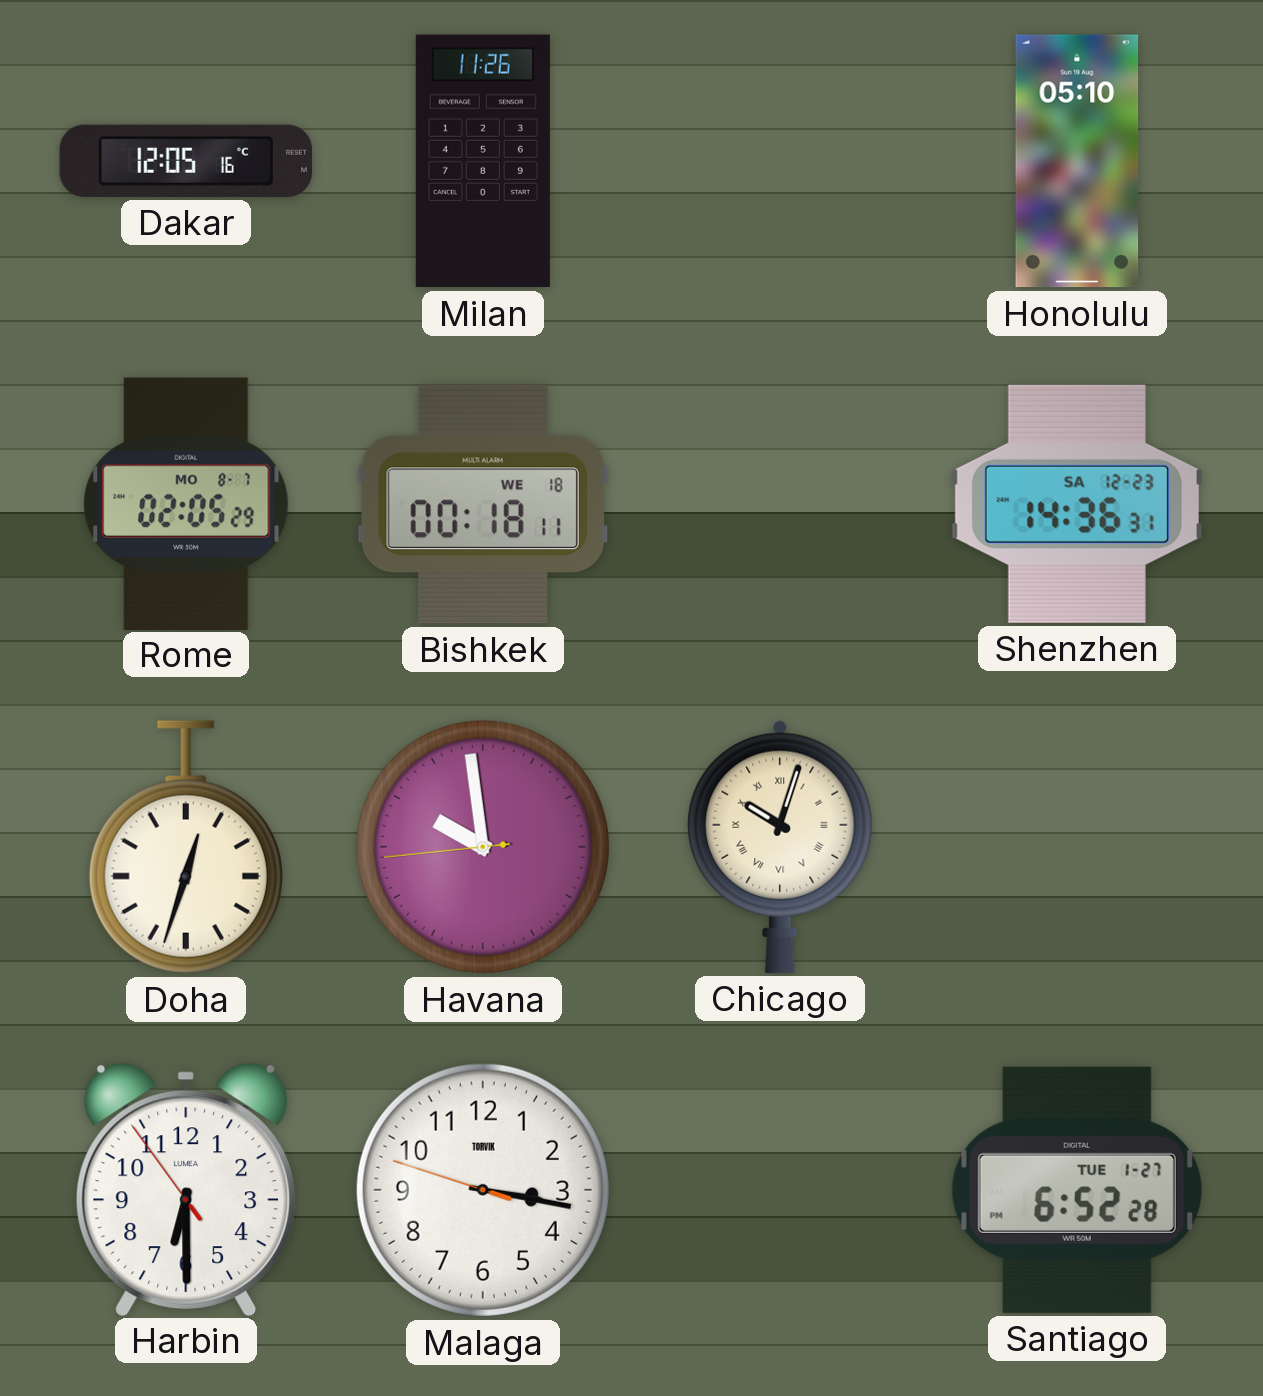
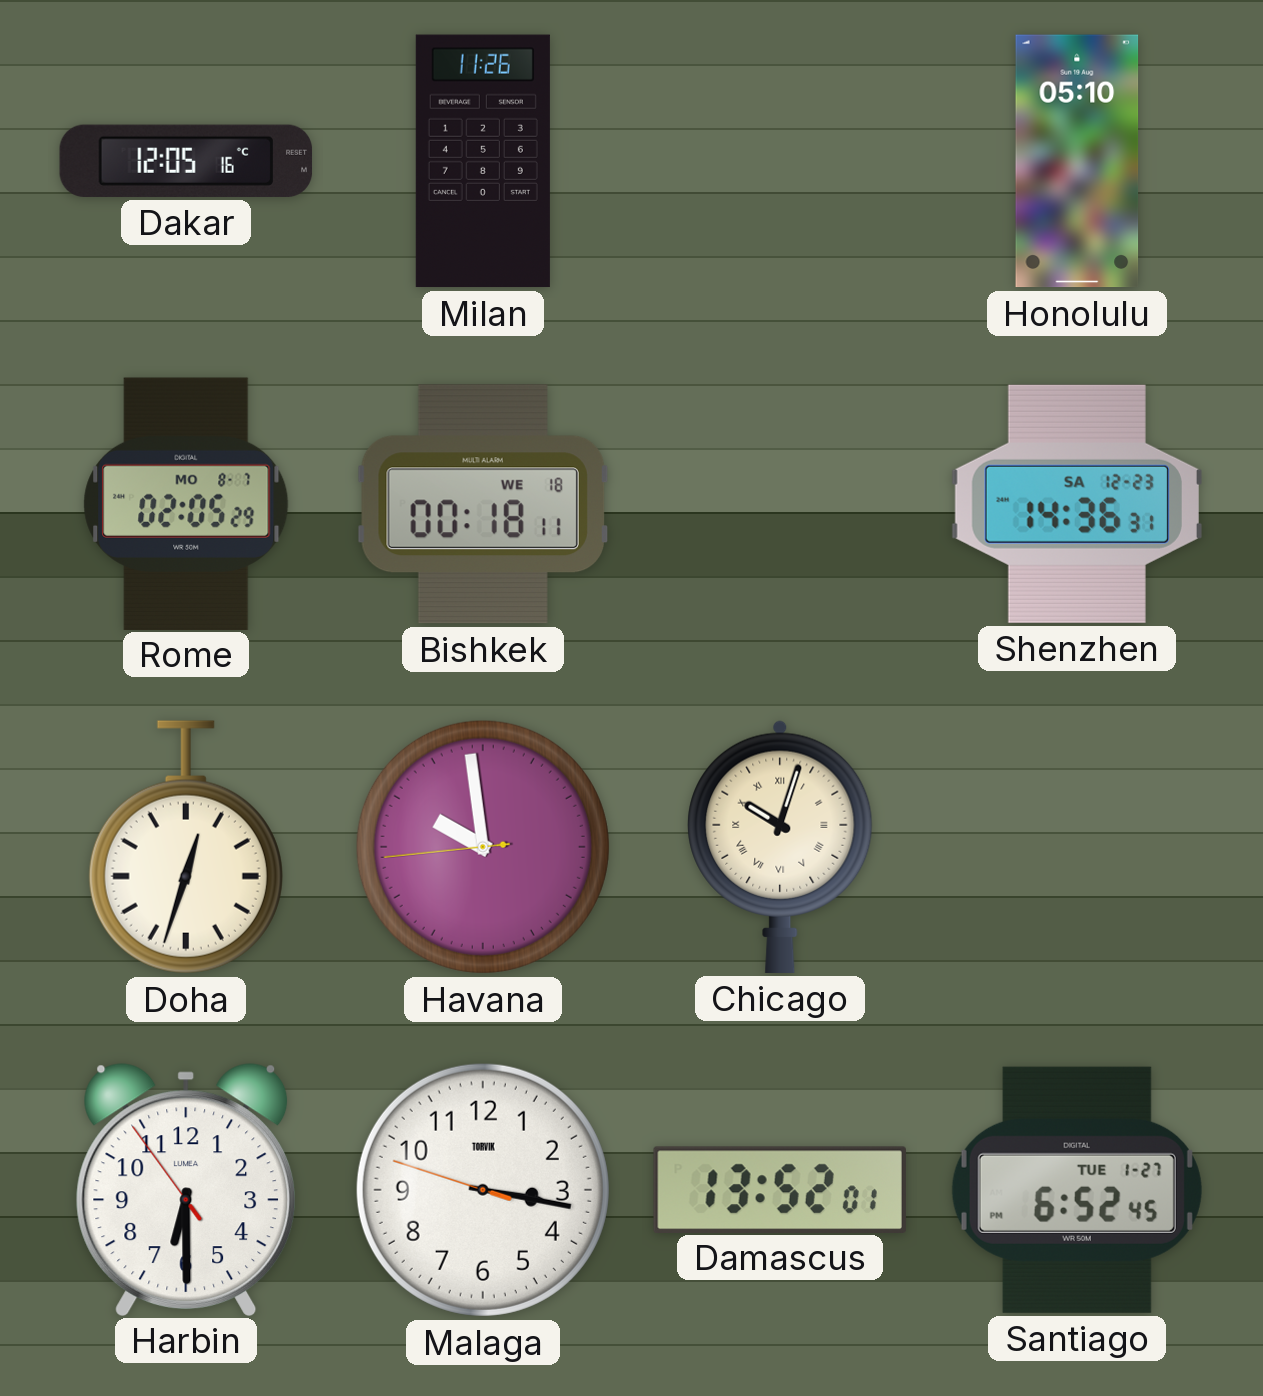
Damascus: none -> 13:52 (780, 1189)
Santiago: 6:52:28 -> 6:52:45 (1077, 1190)
